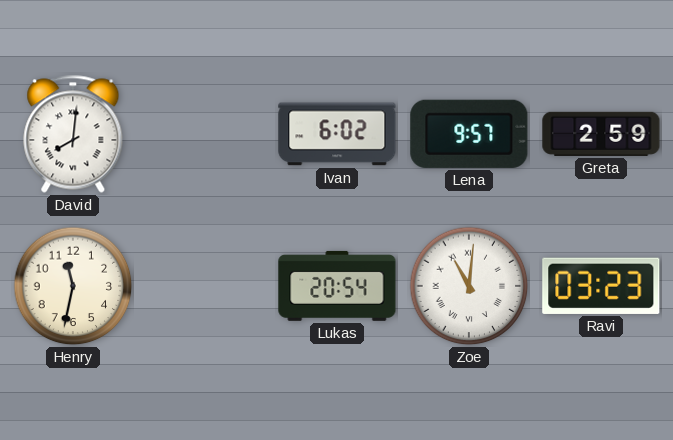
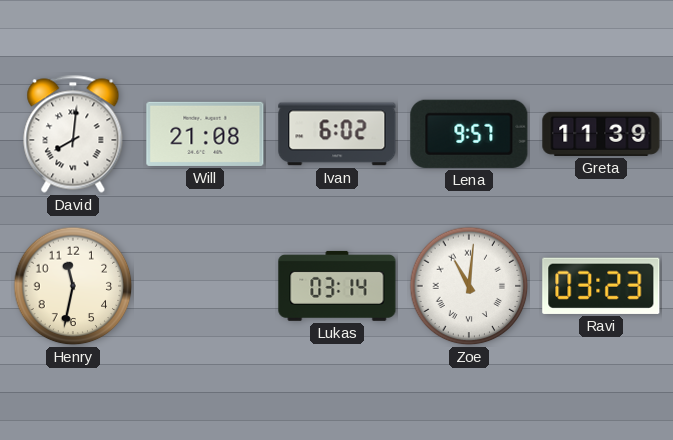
Will: none -> 21:08 (205, 134)
Greta: 2:59 -> 11:39 (601, 134)
Lukas: 20:54 -> 03:14 (337, 286)
